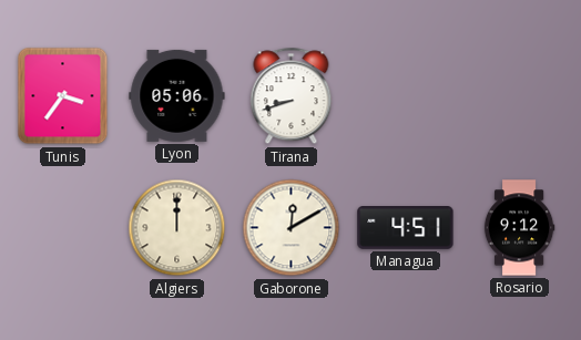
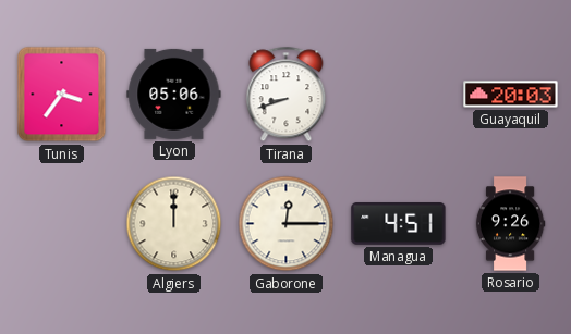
Guayaquil: none -> 20:03 (511, 95)
Gaborone: 12:10 -> 12:15 (287, 224)
Rosario: 9:12 -> 9:26 (510, 224)
